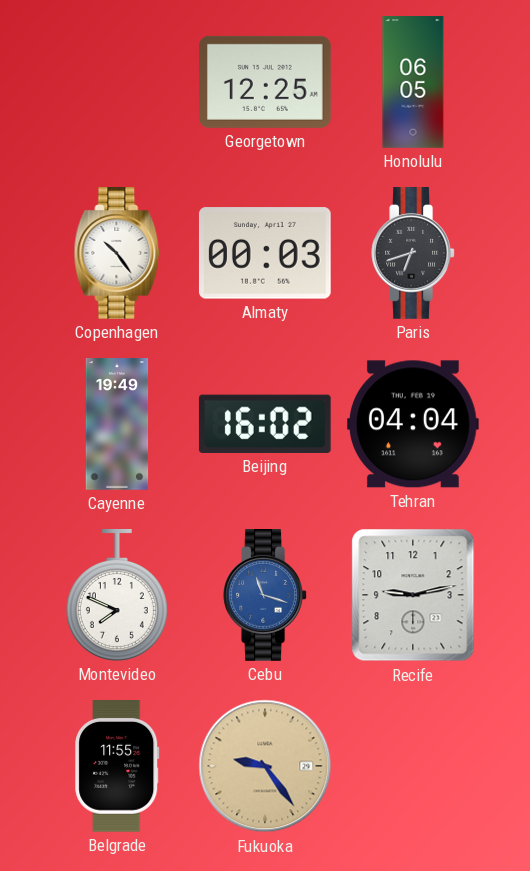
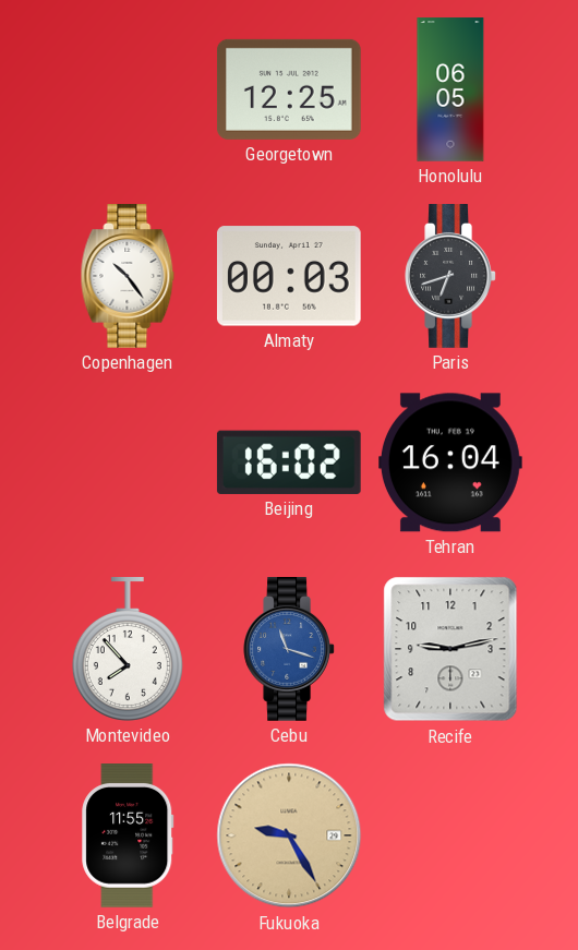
Cayenne: 19:49 -> none (117, 424)
Tehran: 04:04 -> 16:04 (451, 462)
Montevideo: 7:49 -> 7:53 (128, 650)
Fukuoka: 9:24 -> 9:25 (289, 835)
